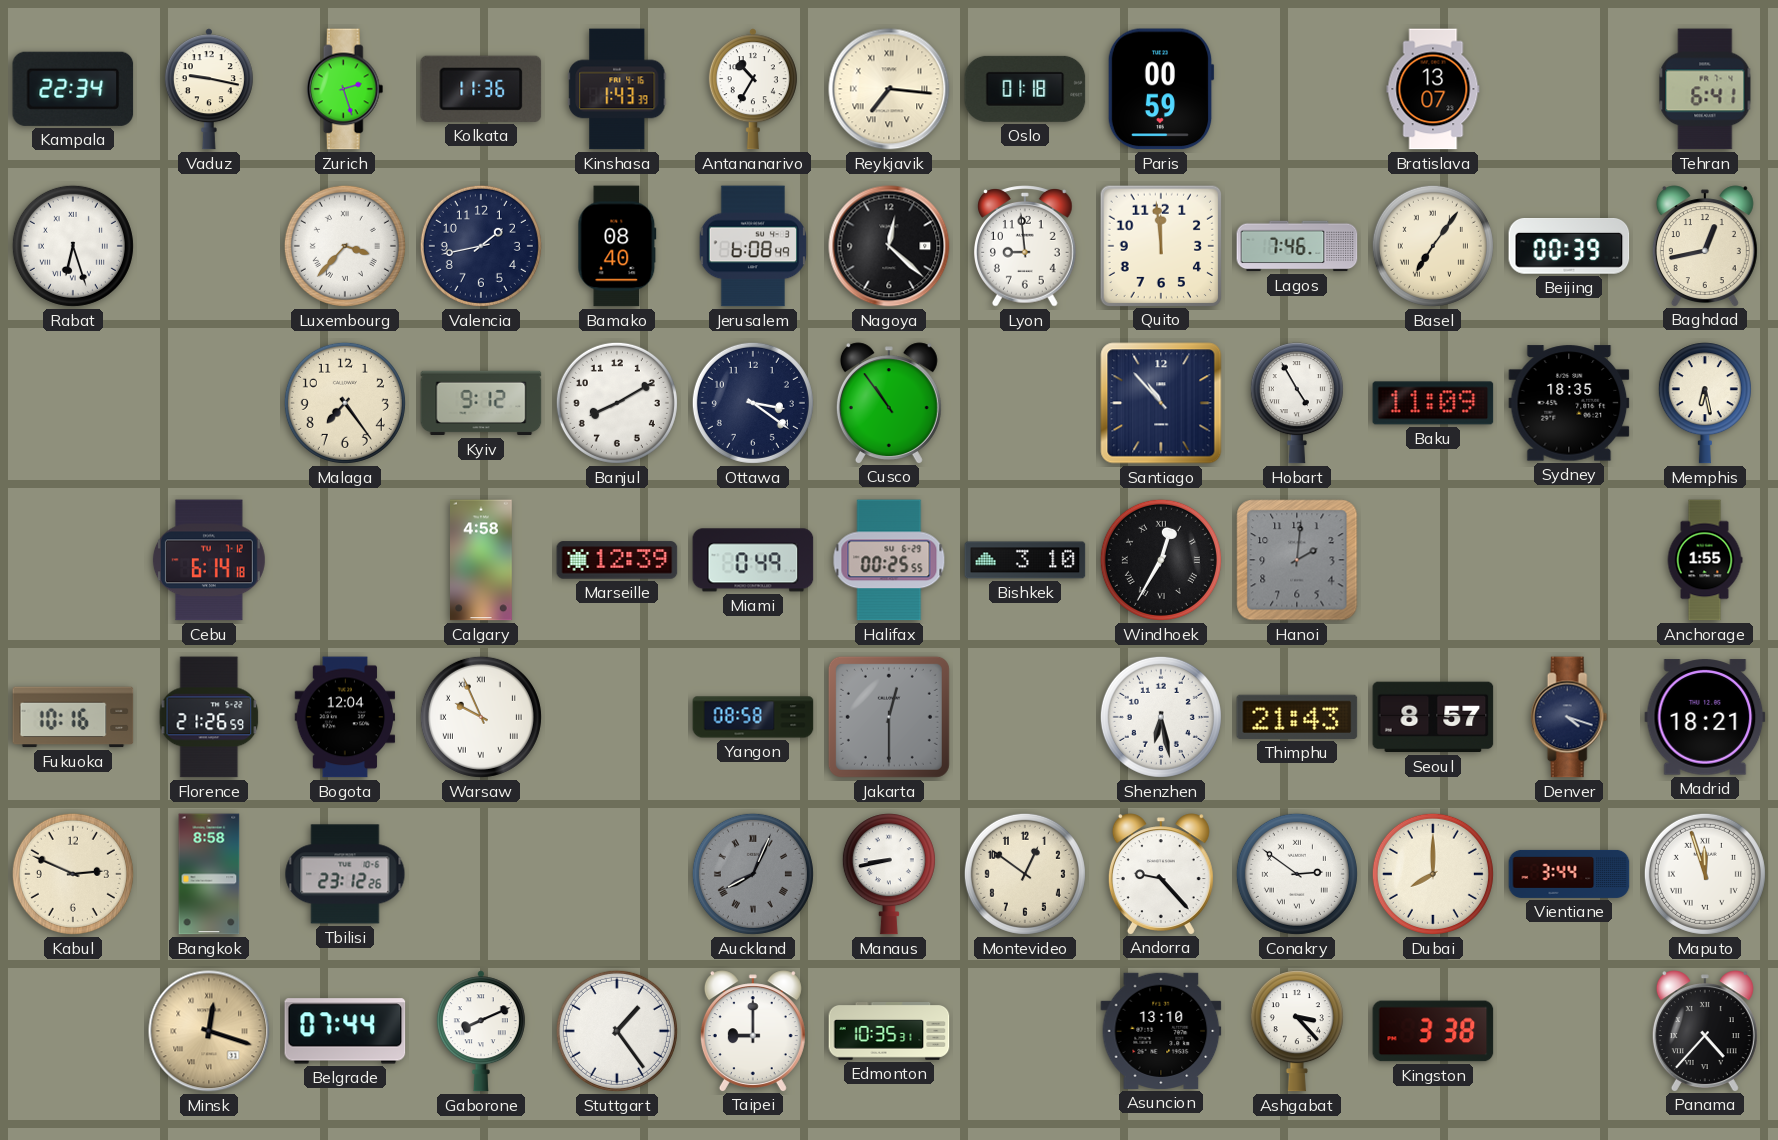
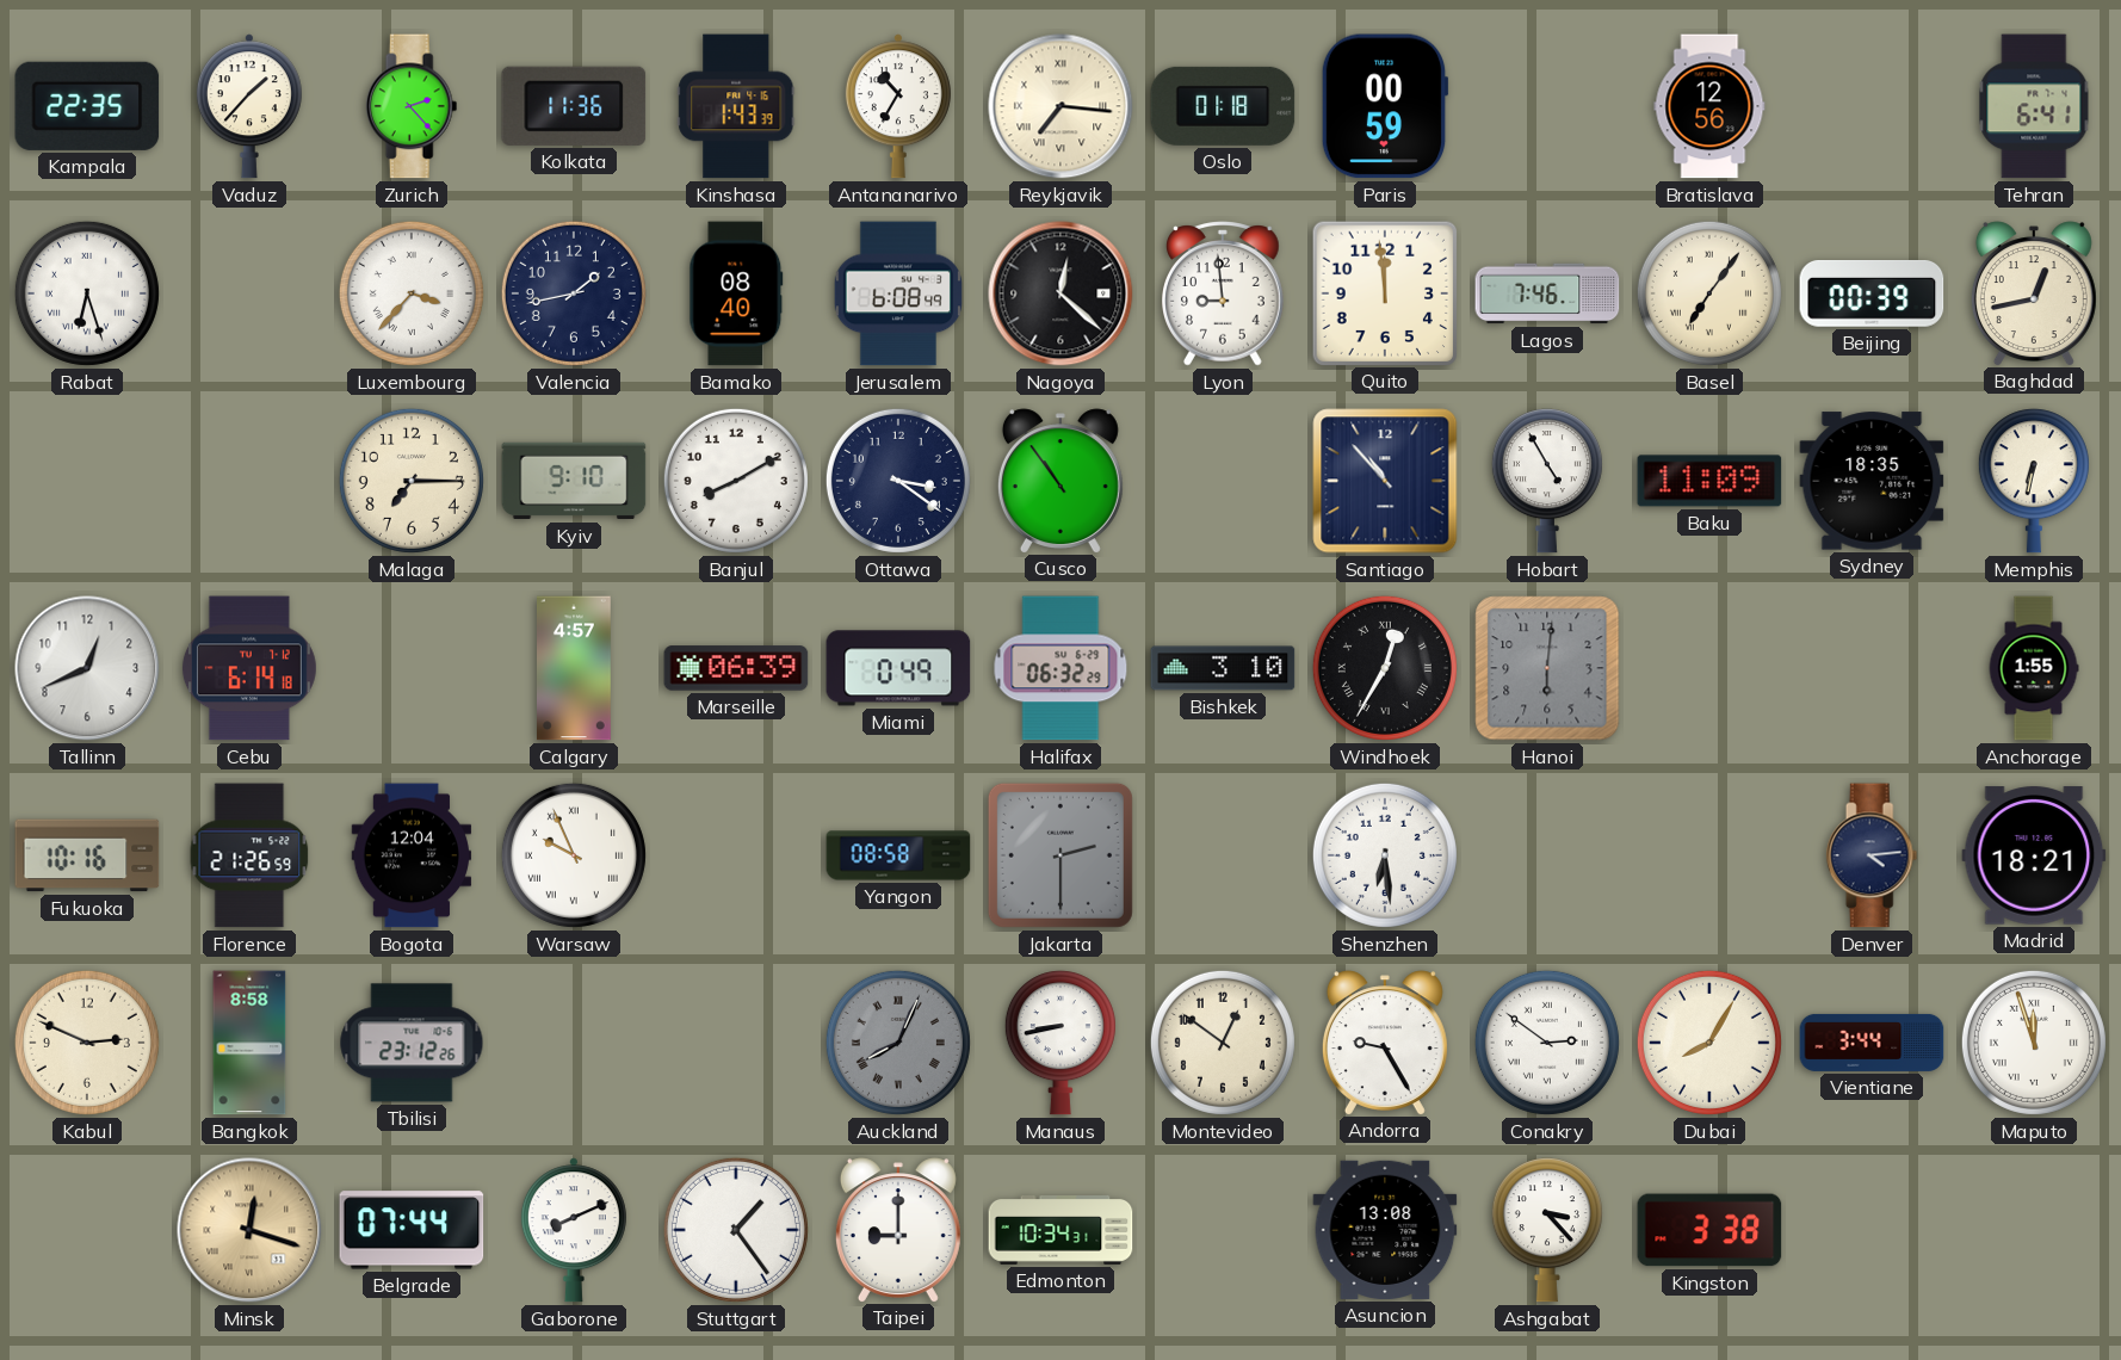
Kampala: 22:34 -> 22:35 (87, 106)
Vaduz: 9:17 -> 1:37 (249, 106)
Zurich: 2:27 -> 2:23 (412, 106)
Bratislava: 13:07 -> 12:56 (1709, 106)
Malaga: 7:24 -> 7:15 (412, 481)
Kyiv: 9:12 -> 9:10 (574, 481)
Memphis: 6:28 -> 6:32 (2034, 481)
Tallinn: none -> 12:41 (87, 668)
Calgary: 4:58 -> 4:57 (575, 668)
Marseille: 12:39 -> 06:39 (736, 668)
Halifax: 00:25 -> 06:32 (1060, 668)
Hanoi: 2:01 -> 6:01 (1547, 668)
Jakarta: 12:30 -> 2:30 (1060, 855)
Shenzhen: 6:28 -> 6:29 (1385, 855)
Thimphu: 21:43 -> none (1297, 717)
Seoul: 8:57 -> none (1433, 717)
Denver: 4:18 -> 4:14 (1872, 855)
Andorra: 9:23 -> 9:25 (1385, 1043)
Dubai: 8:00 -> 8:05 (1709, 1043)
Edmonton: 10:35 -> 10:34 (1060, 1231)
Asuncion: 13:10 -> 13:08 (1385, 1230)
Panama: 4:37 -> none (1705, 1031)
